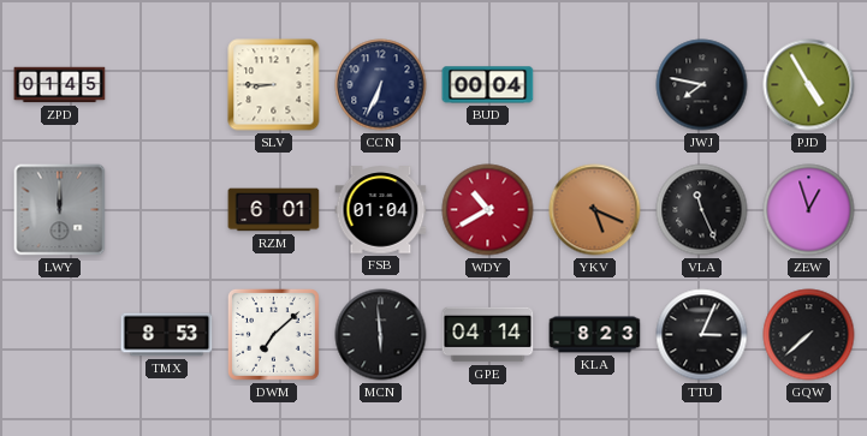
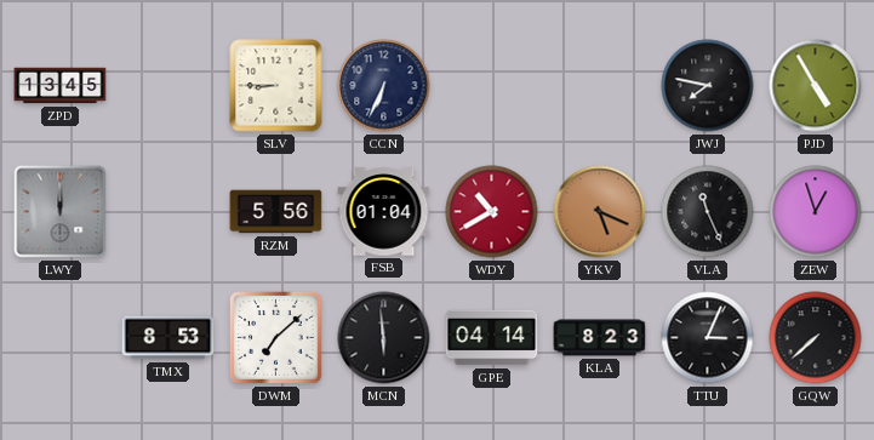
ZPD: 01:45 -> 13:45 (61, 86)
BUD: 00:04 -> none (488, 85)
RZM: 6:01 -> 5:56 (276, 212)
